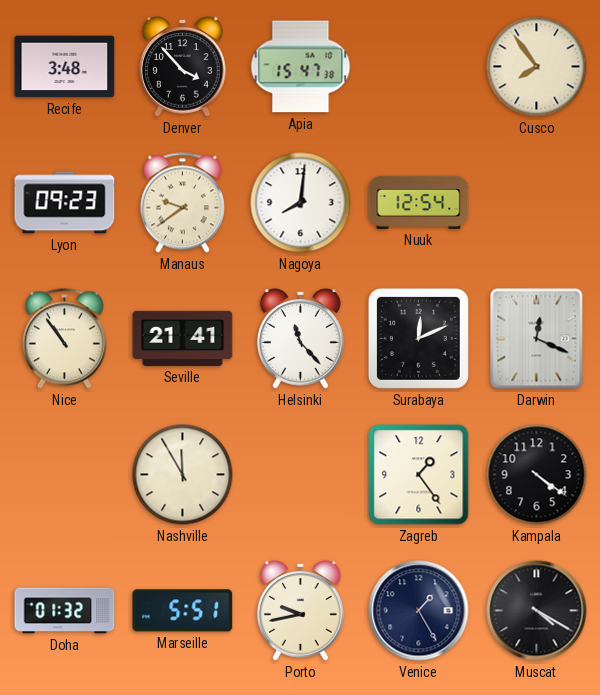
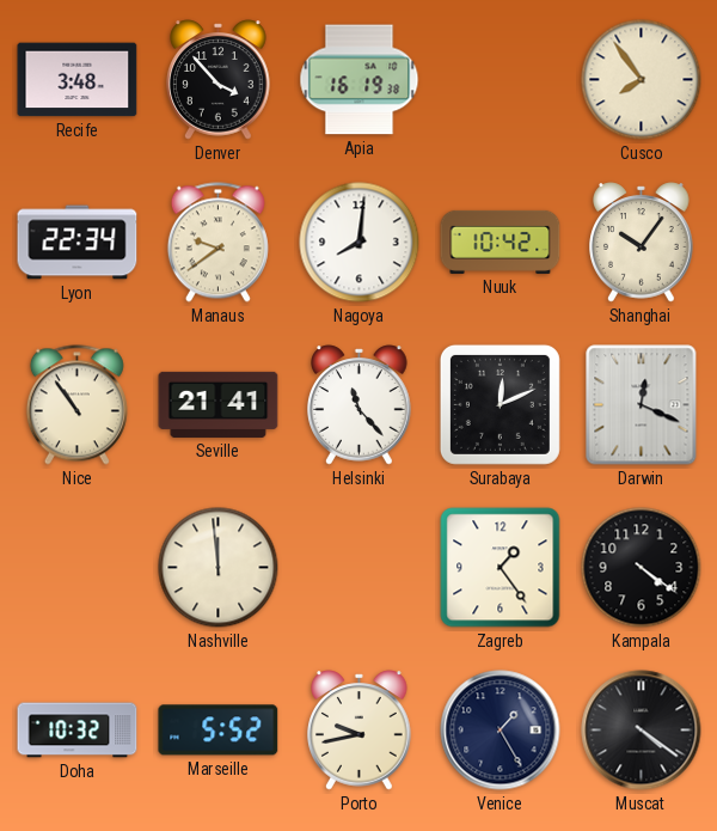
Apia: 15:47 -> 16:19 (360, 80)
Lyon: 09:23 -> 22:34 (78, 243)
Nuuk: 12:54 -> 10:42 (501, 242)
Shanghai: none -> 10:06 (642, 243)
Nashville: 11:55 -> 11:59 (219, 568)
Doha: 01:32 -> 10:32 (78, 731)
Marseille: 5:51 -> 5:52 (219, 731)
Muscat: 4:20 -> 4:21 (642, 731)
